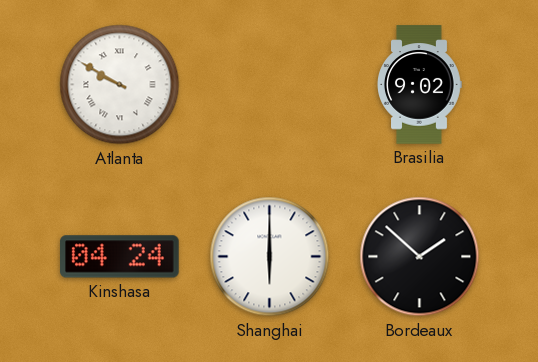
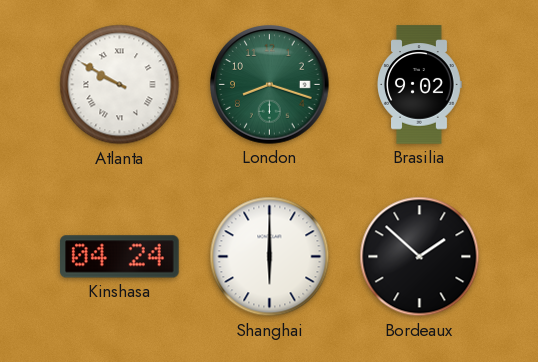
London: none -> 8:18 (270, 85)
